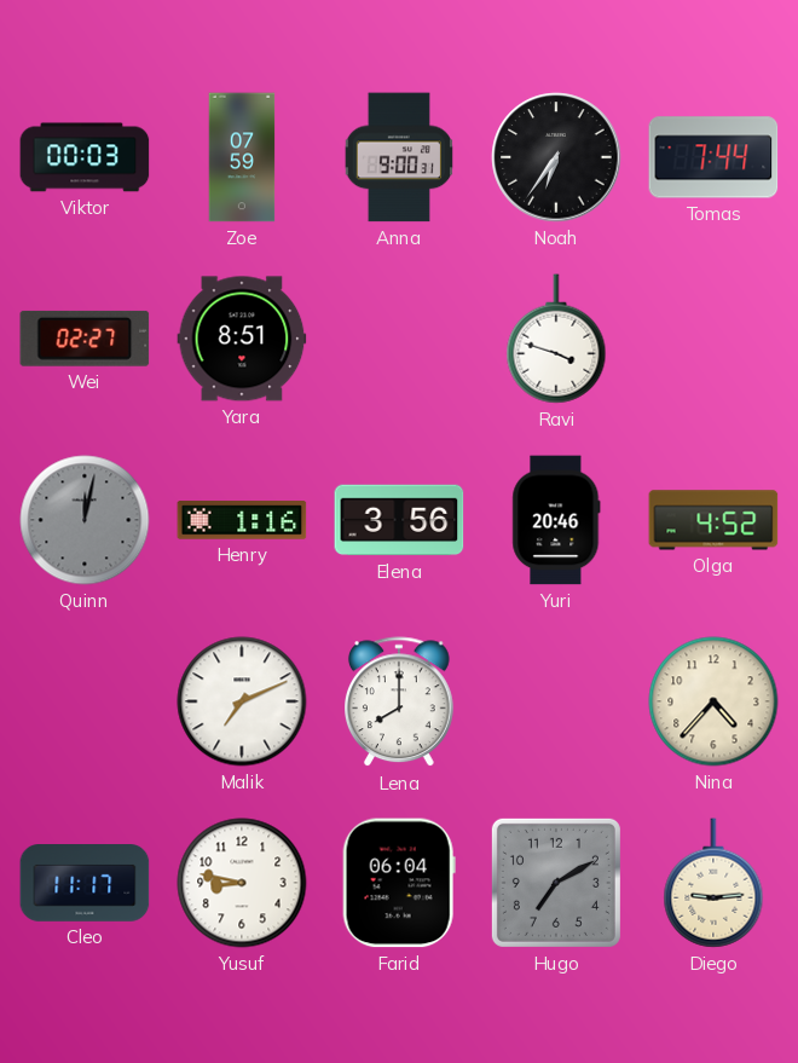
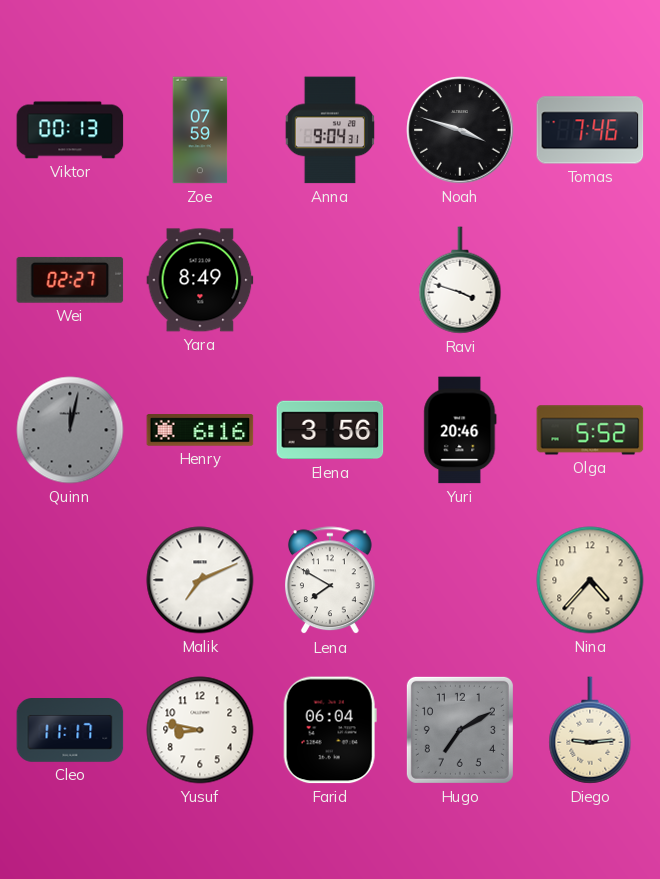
Viktor: 00:03 -> 00:13 (70, 130)
Anna: 9:00 -> 9:04 (329, 130)
Noah: 6:36 -> 3:48 (460, 130)
Tomas: 7:44 -> 7:46 (590, 130)
Yara: 8:51 -> 8:49 (200, 280)
Henry: 1:16 -> 6:16 (200, 430)
Olga: 4:52 -> 5:52 (590, 430)
Lena: 8:00 -> 7:50 (331, 581)
